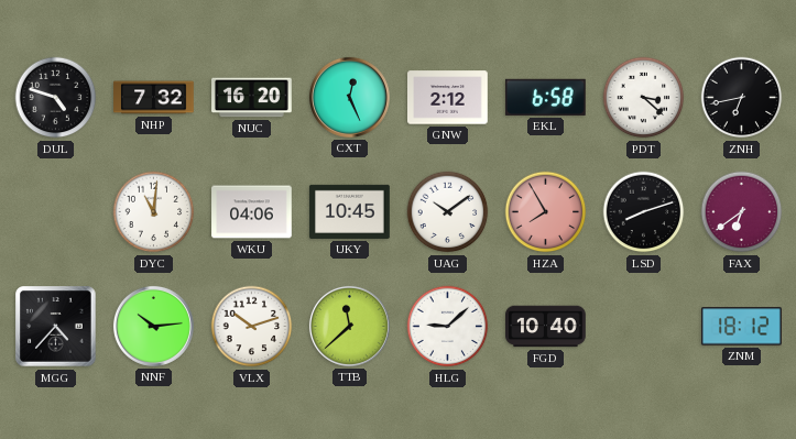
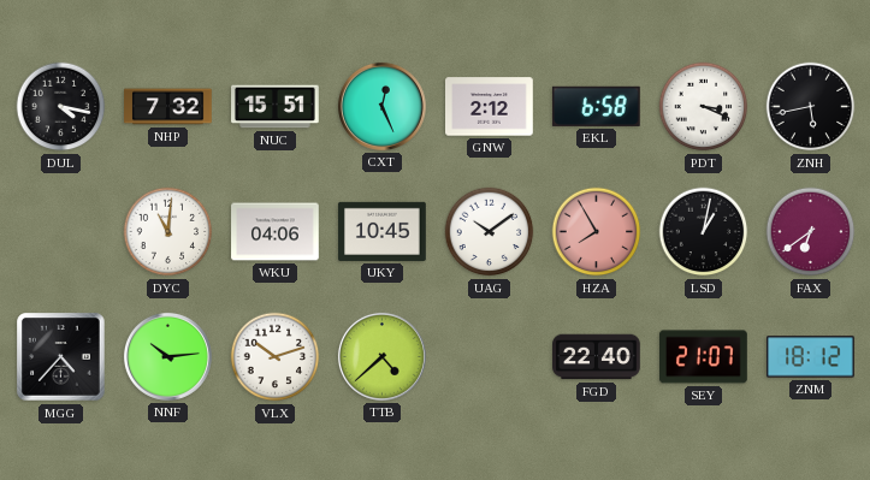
DUL: 4:48 -> 4:17 (61, 107)
NUC: 16:20 -> 15:51 (276, 107)
PDT: 3:22 -> 3:19 (704, 107)
ZNH: 6:43 -> 5:43 (811, 107)
LSD: 8:12 -> 1:02 (704, 232)
TTB: 11:38 -> 4:38 (381, 356)
HLG: 9:08 -> none (448, 327)
FGD: 10:40 -> 22:40 (597, 357)
SEY: none -> 21:07 (704, 357)
